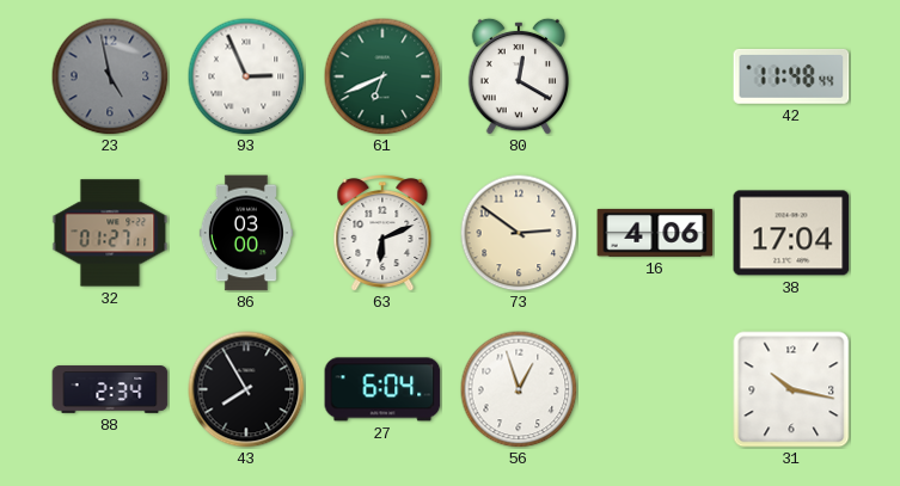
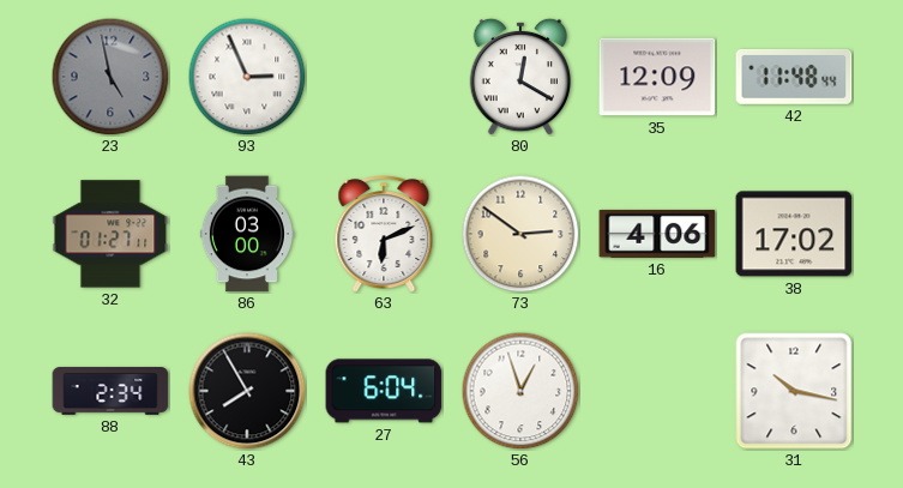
61: 6:41 -> none (382, 76)
35: none -> 12:09 (657, 77)
38: 17:04 -> 17:02 (794, 234)
